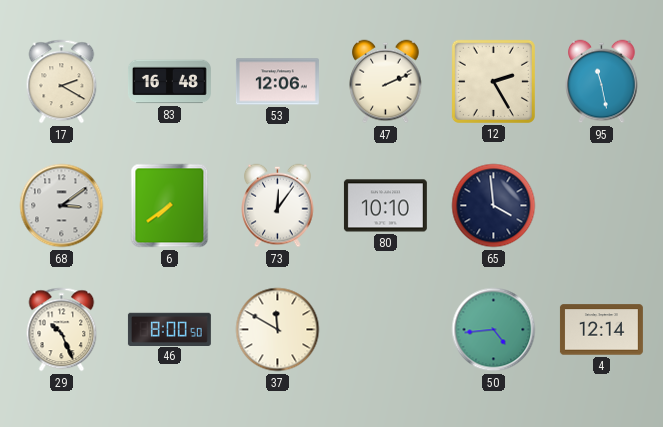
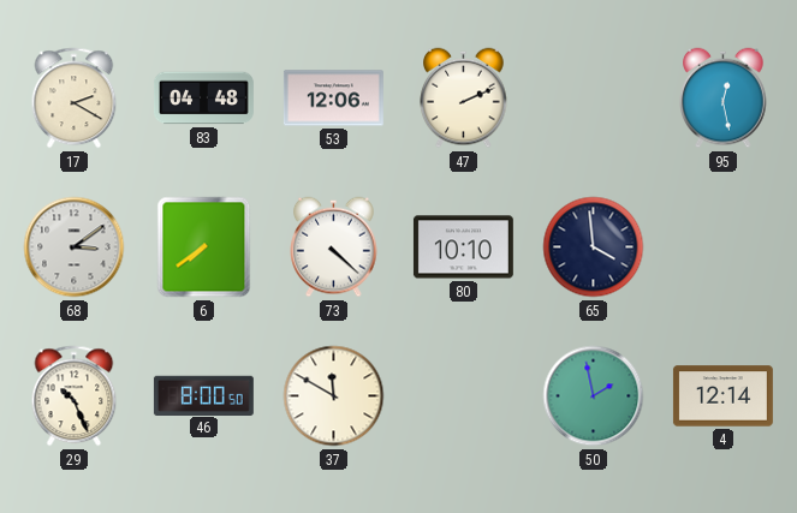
83: 16:48 -> 04:48 (203, 99)
12: 2:25 -> none (493, 81)
95: 11:28 -> 12:28 (724, 99)
73: 12:06 -> 4:22 (334, 247)
50: 4:44 -> 1:58 (594, 396)
